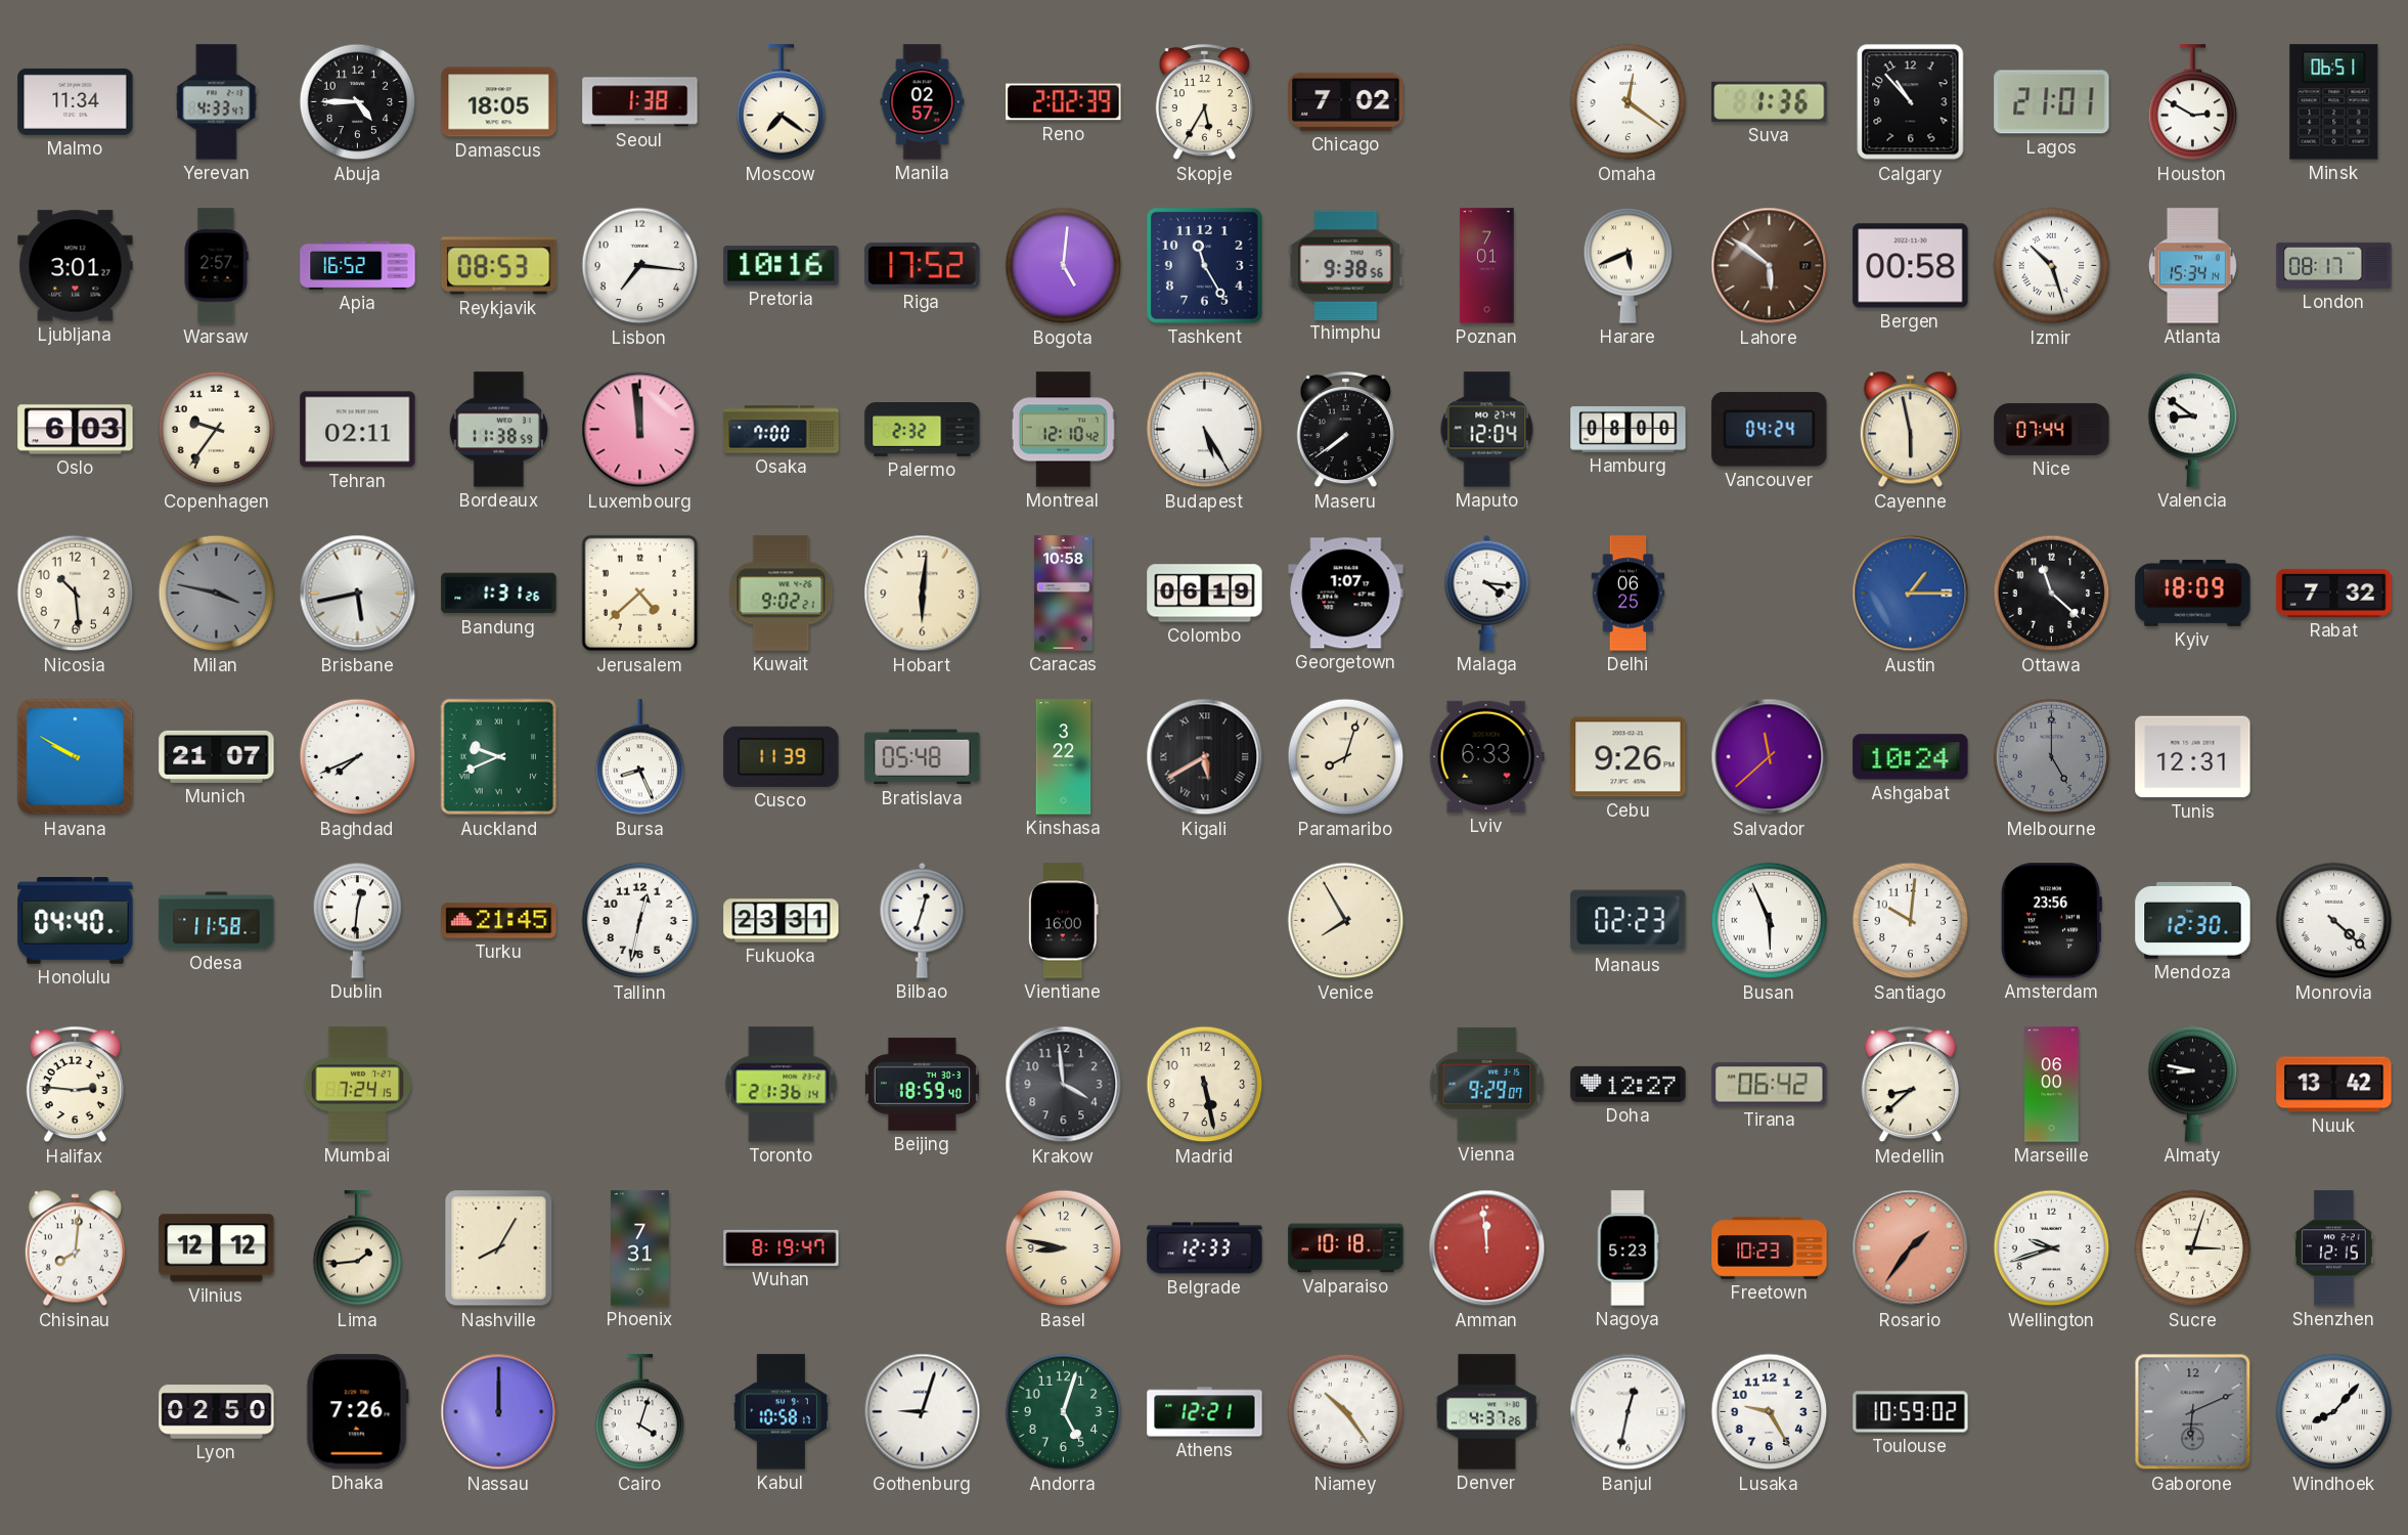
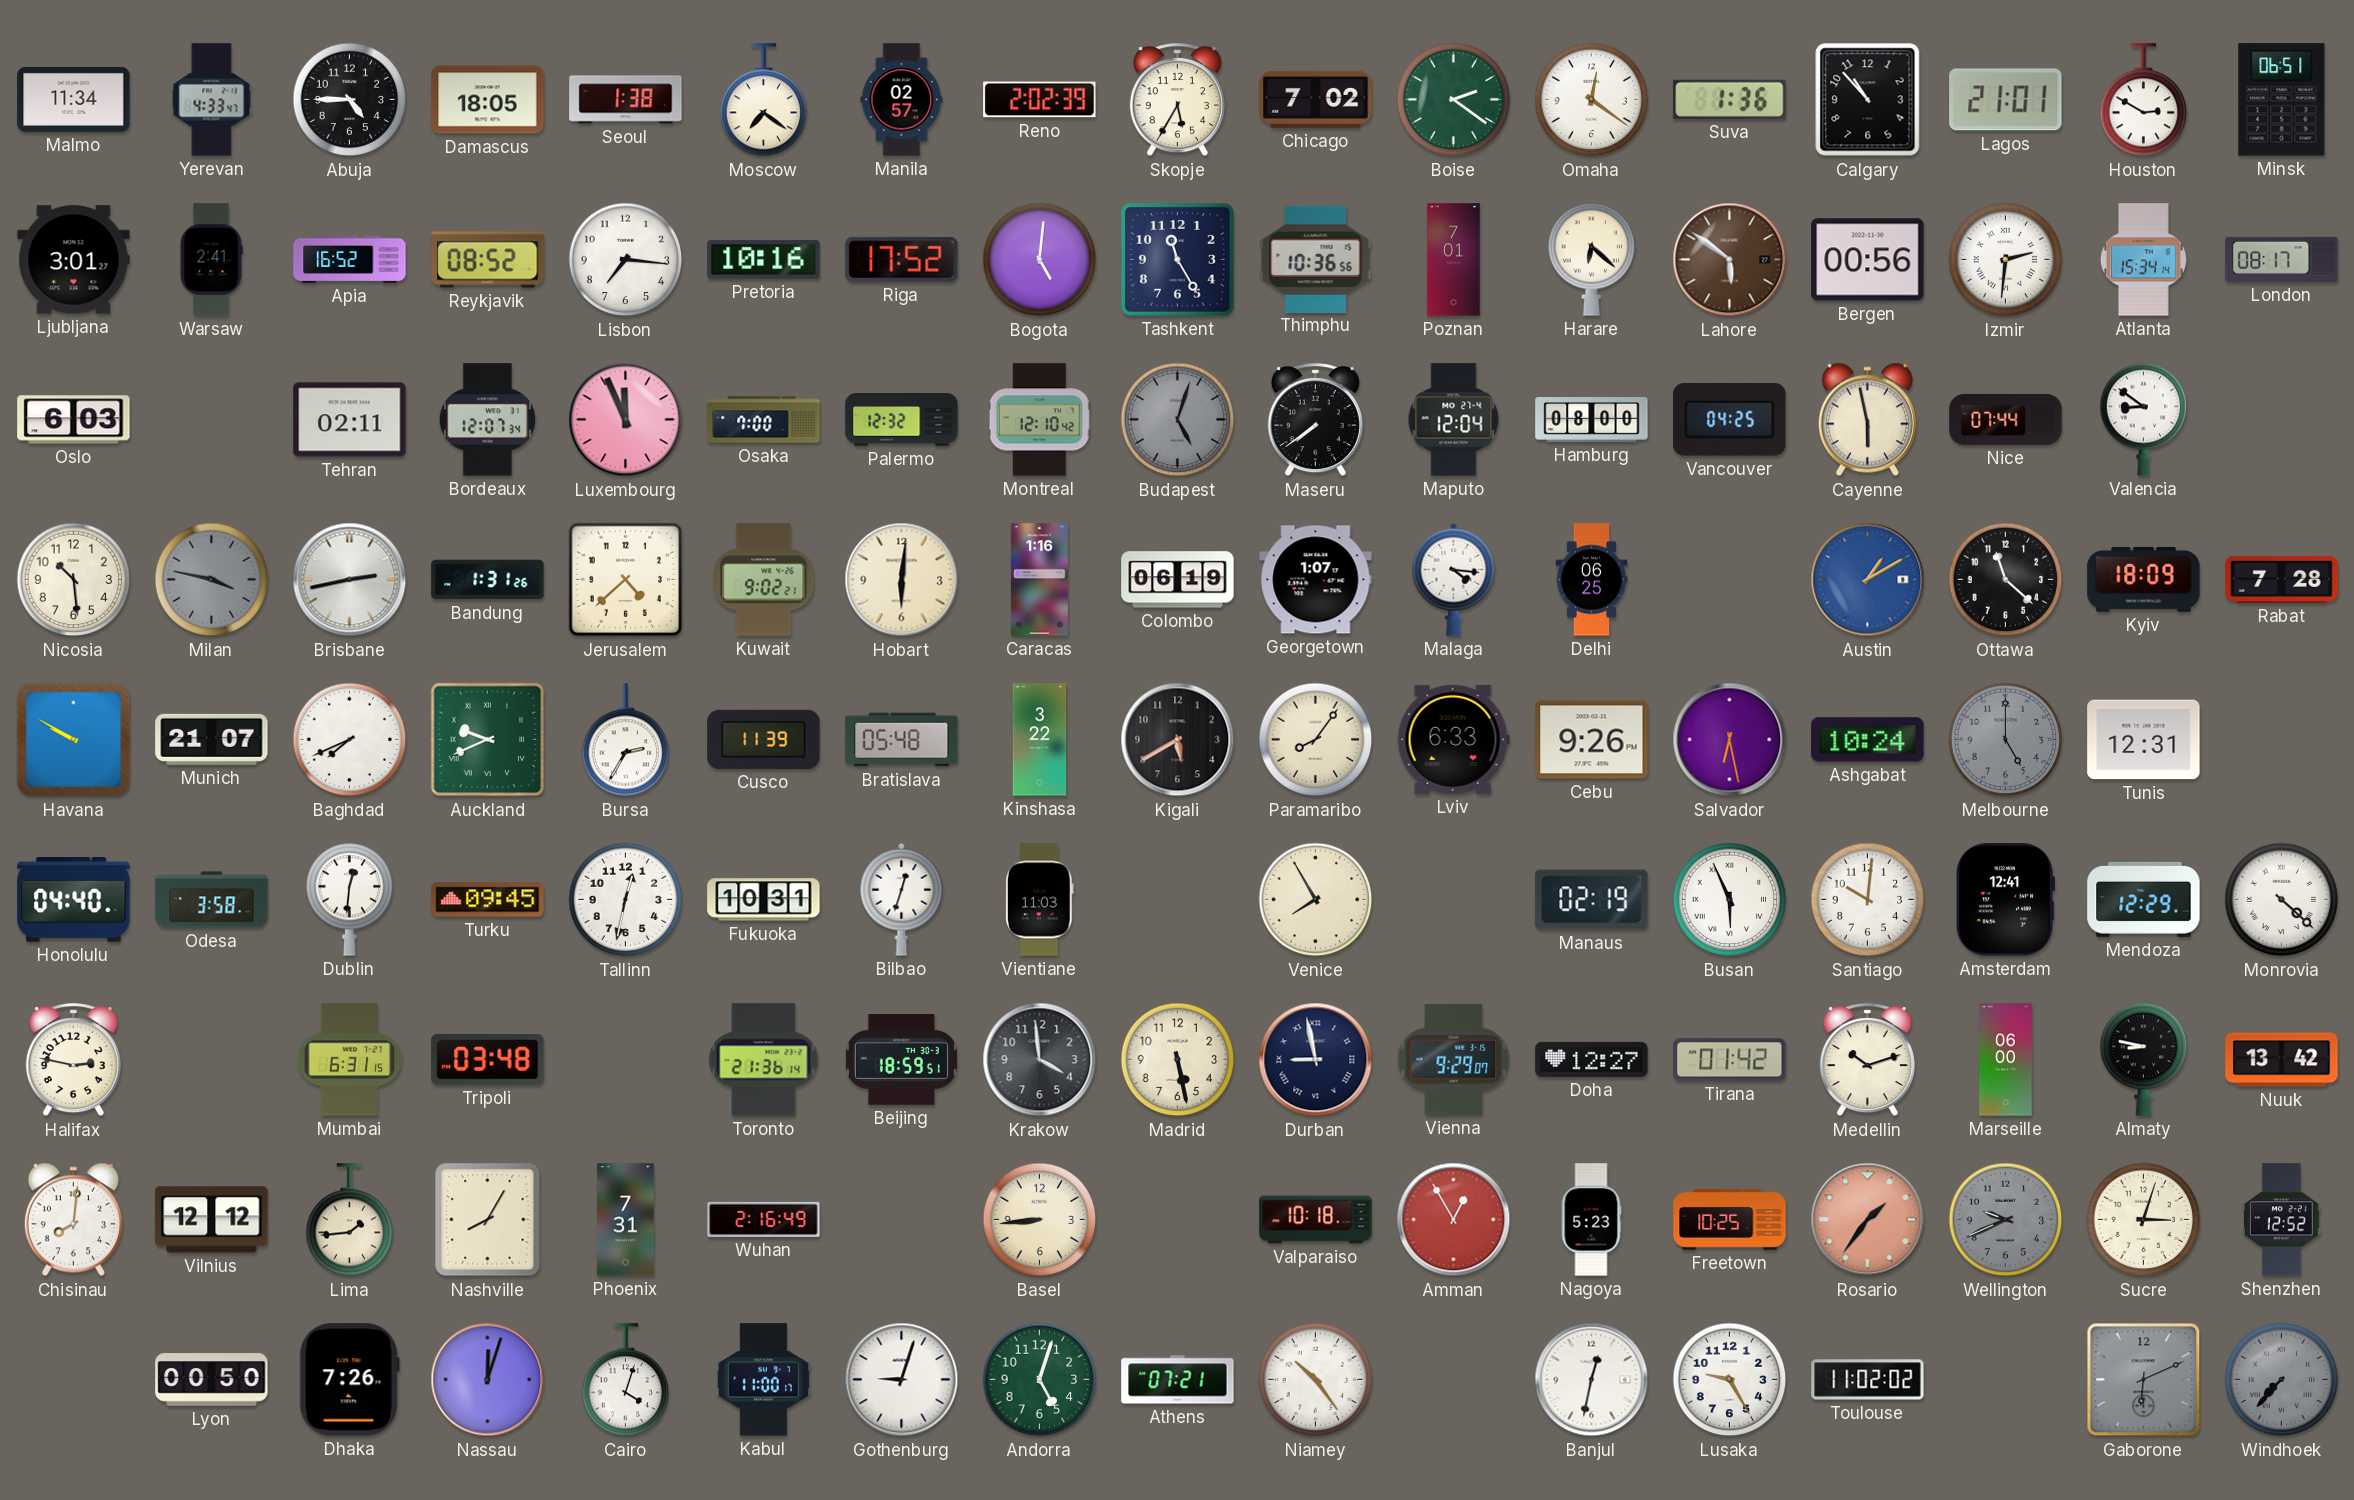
Boise: none -> 2:21 (1454, 100)
Warsaw: 2:57 -> 2:41 (211, 260)
Reykjavik: 08:53 -> 08:52 (488, 260)
Thimphu: 9:38 -> 10:36 (1316, 259)
Harare: 5:41 -> 6:22 (1592, 259)
Bergen: 00:58 -> 00:56 (1868, 260)
Izmir: 10:27 -> 2:31 (2006, 260)
Copenhagen: 9:36 -> none (217, 430)
Bordeaux: 11:38 -> 12:07 (487, 420)
Luxembourg: 11:59 -> 11:56 (626, 420)
Palermo: 2:32 -> 12:32 (902, 420)
Budapest: 5:25 -> 5:03 (1178, 420)
Budapest dial: white -> grey (1178, 420)
Vancouver: 04:24 -> 04:25 (1730, 420)
Brisbane: 5:43 -> 2:43 (350, 580)
Caracas: 10:58 -> 1:16 (1039, 580)
Austin: 1:15 -> 1:10 (1868, 580)
Rabat: 7:32 -> 7:28 (2282, 579)
Bursa: 8:26 -> 2:35 (626, 740)
Kigali numerals: Roman -> Arabic (1178, 740)
Paramaribo: 8:03 -> 8:06 (1316, 740)
Salvador: 11:38 -> 6:28 (1730, 740)
Odesa: 11:58 -> 3:58 (212, 900)
Turku: 21:45 -> 09:45 (488, 900)
Fukuoka: 23:31 -> 10:31 (764, 900)
Vientiane: 16:00 -> 11:03 (1040, 900)
Manaus: 02:23 -> 02:19 (1592, 900)
Amsterdam: 23:56 -> 12:41 (2005, 900)
Mendoza: 12:30 -> 12:29 (2144, 899)
Halifax: 2:46 -> 2:47 (73, 1060)
Mumbai: 7:24 -> 6:31 (350, 1060)
Tripoli: none -> 03:48 (488, 1060)
Beijing: 18:59:40 -> 18:59:51 (901, 1060)
Durban: none -> 8:58 (1316, 1060)
Tirana: 06:42 -> 01:42 (1730, 1060)
Medellin: 8:38 -> 10:12 (1867, 1060)
Wuhan: 8:19 -> 2:16 (764, 1219)
Basel: 8:47 -> 8:44 (1040, 1220)
Belgrade: 12:33 -> none (1205, 1248)
Amman: 11:59 -> 12:55 (1454, 1220)
Freetown: 10:23 -> 10:25 (1730, 1219)
Wellington: 9:42 -> 9:41 (2006, 1220)
Wellington dial: white -> grey (2006, 1220)
Shenzhen: 12:15 -> 12:52 (2282, 1220)
Lyon: 02:50 -> 00:50 (212, 1380)
Nassau: 12:00 -> 12:03 (488, 1380)
Kabul: 10:58 -> 11:00 (763, 1380)
Athens: 12:21 -> 07:21 (1178, 1380)
Denver: 4:37 -> none (1487, 1412)
Toulouse: 10:59 -> 11:02 (1868, 1380)
Windhoek: 8:07 -> 7:37 (2282, 1380)
Windhoek dial: white -> grey (2282, 1380)
